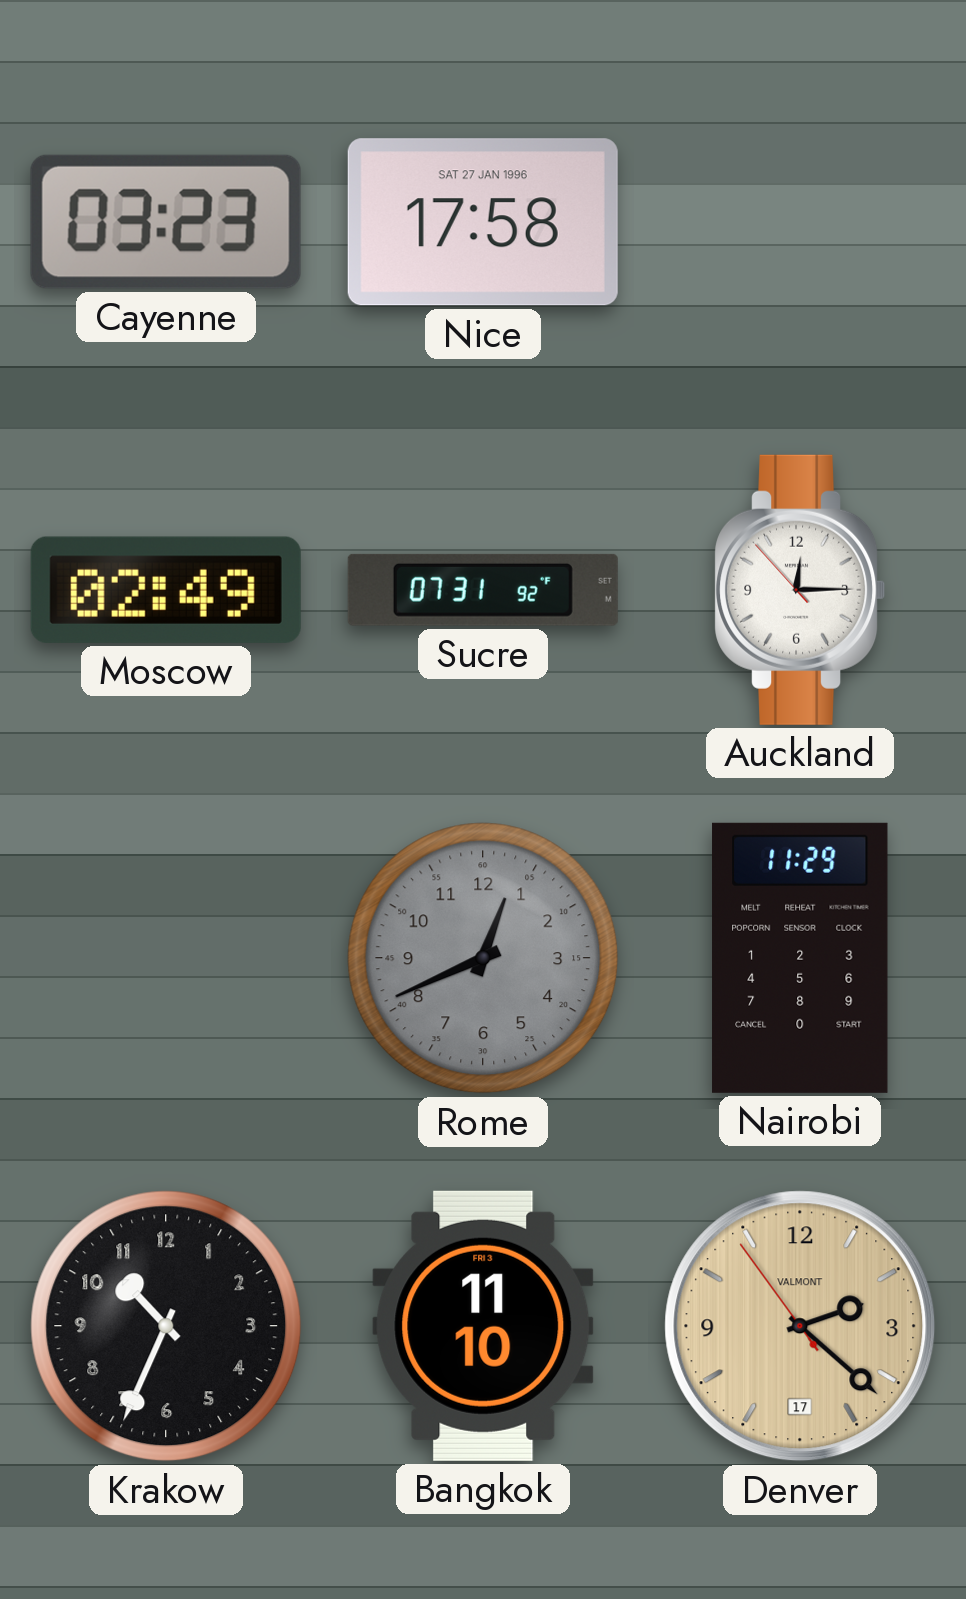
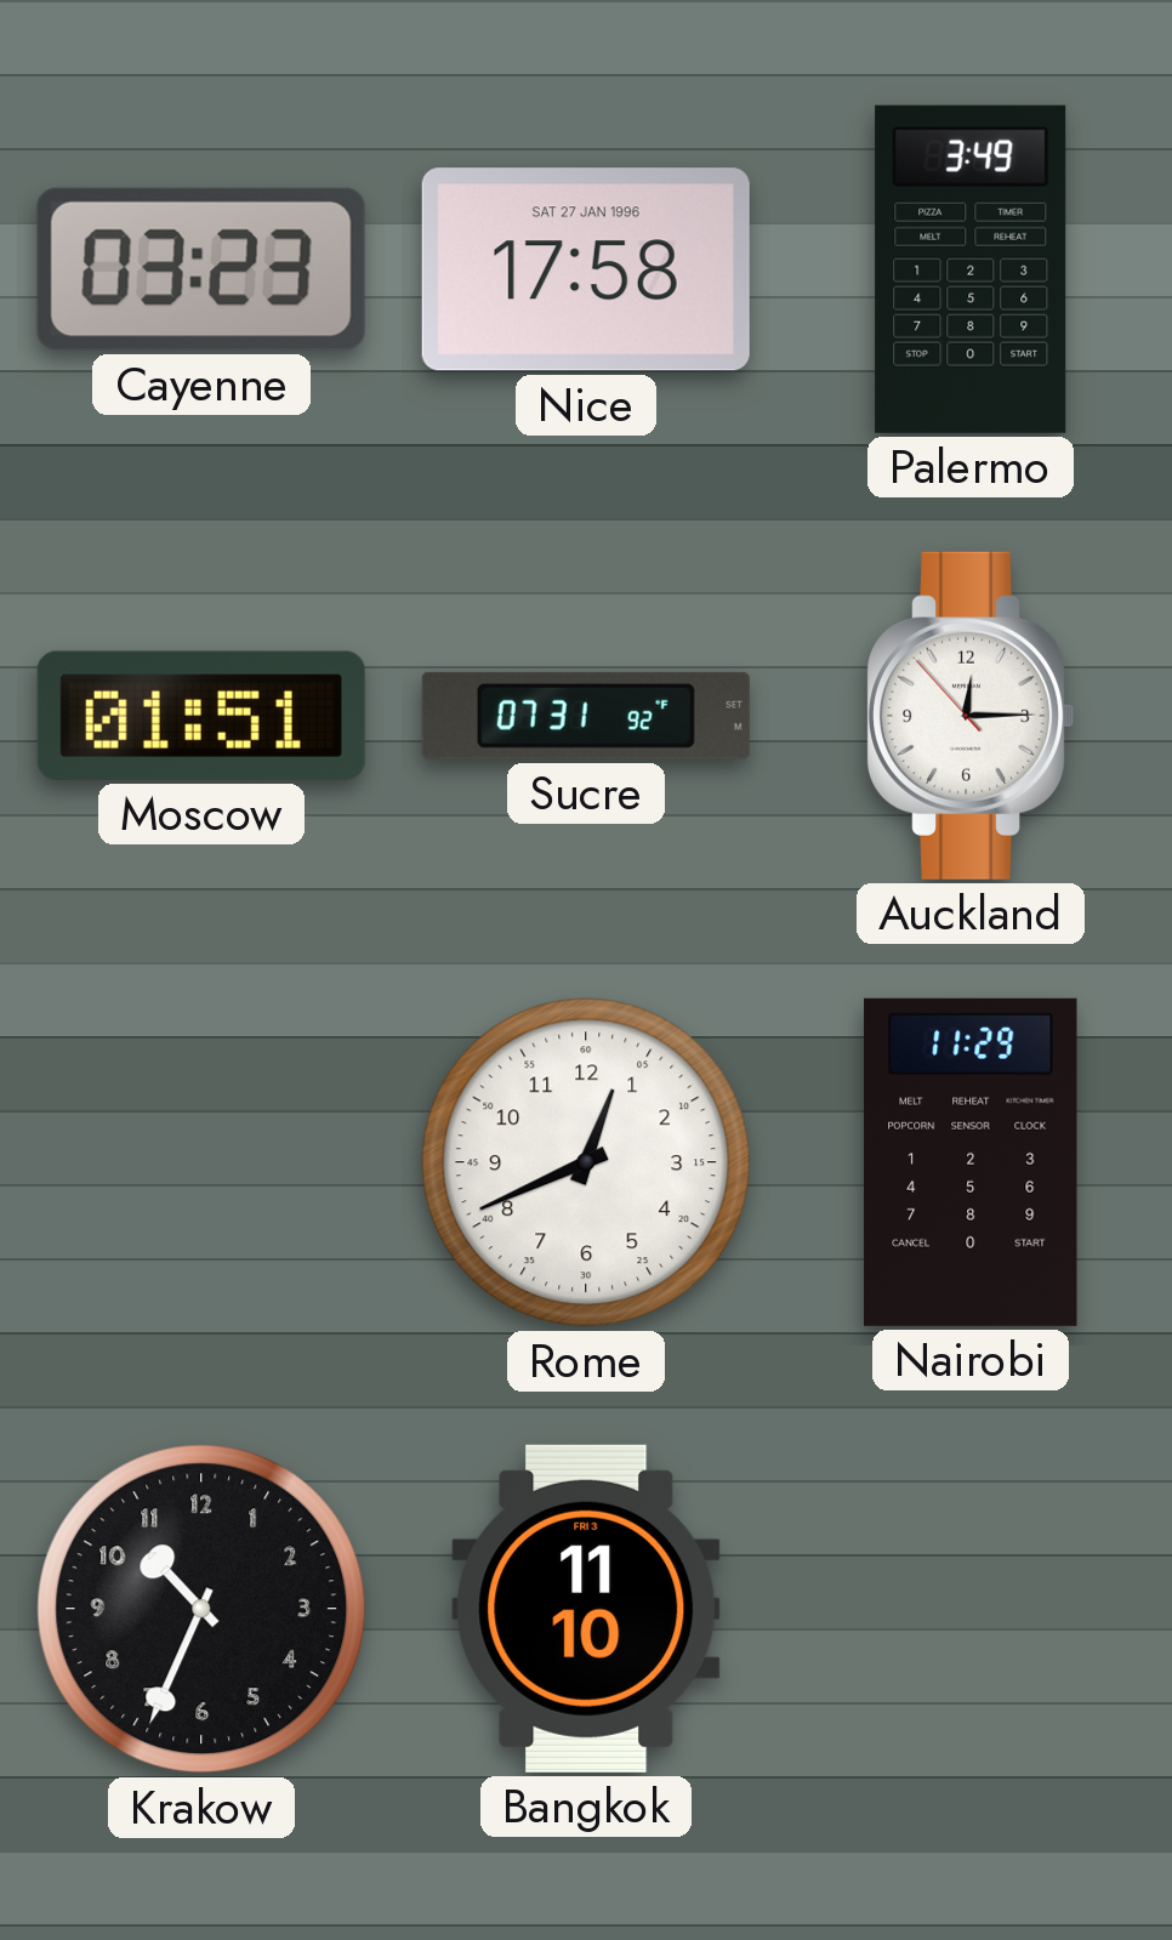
Palermo: none -> 3:49 (971, 269)
Moscow: 02:49 -> 01:51 (201, 716)
Rome dial: grey -> white (586, 1162)
Denver: 2:21 -> none (800, 1326)
